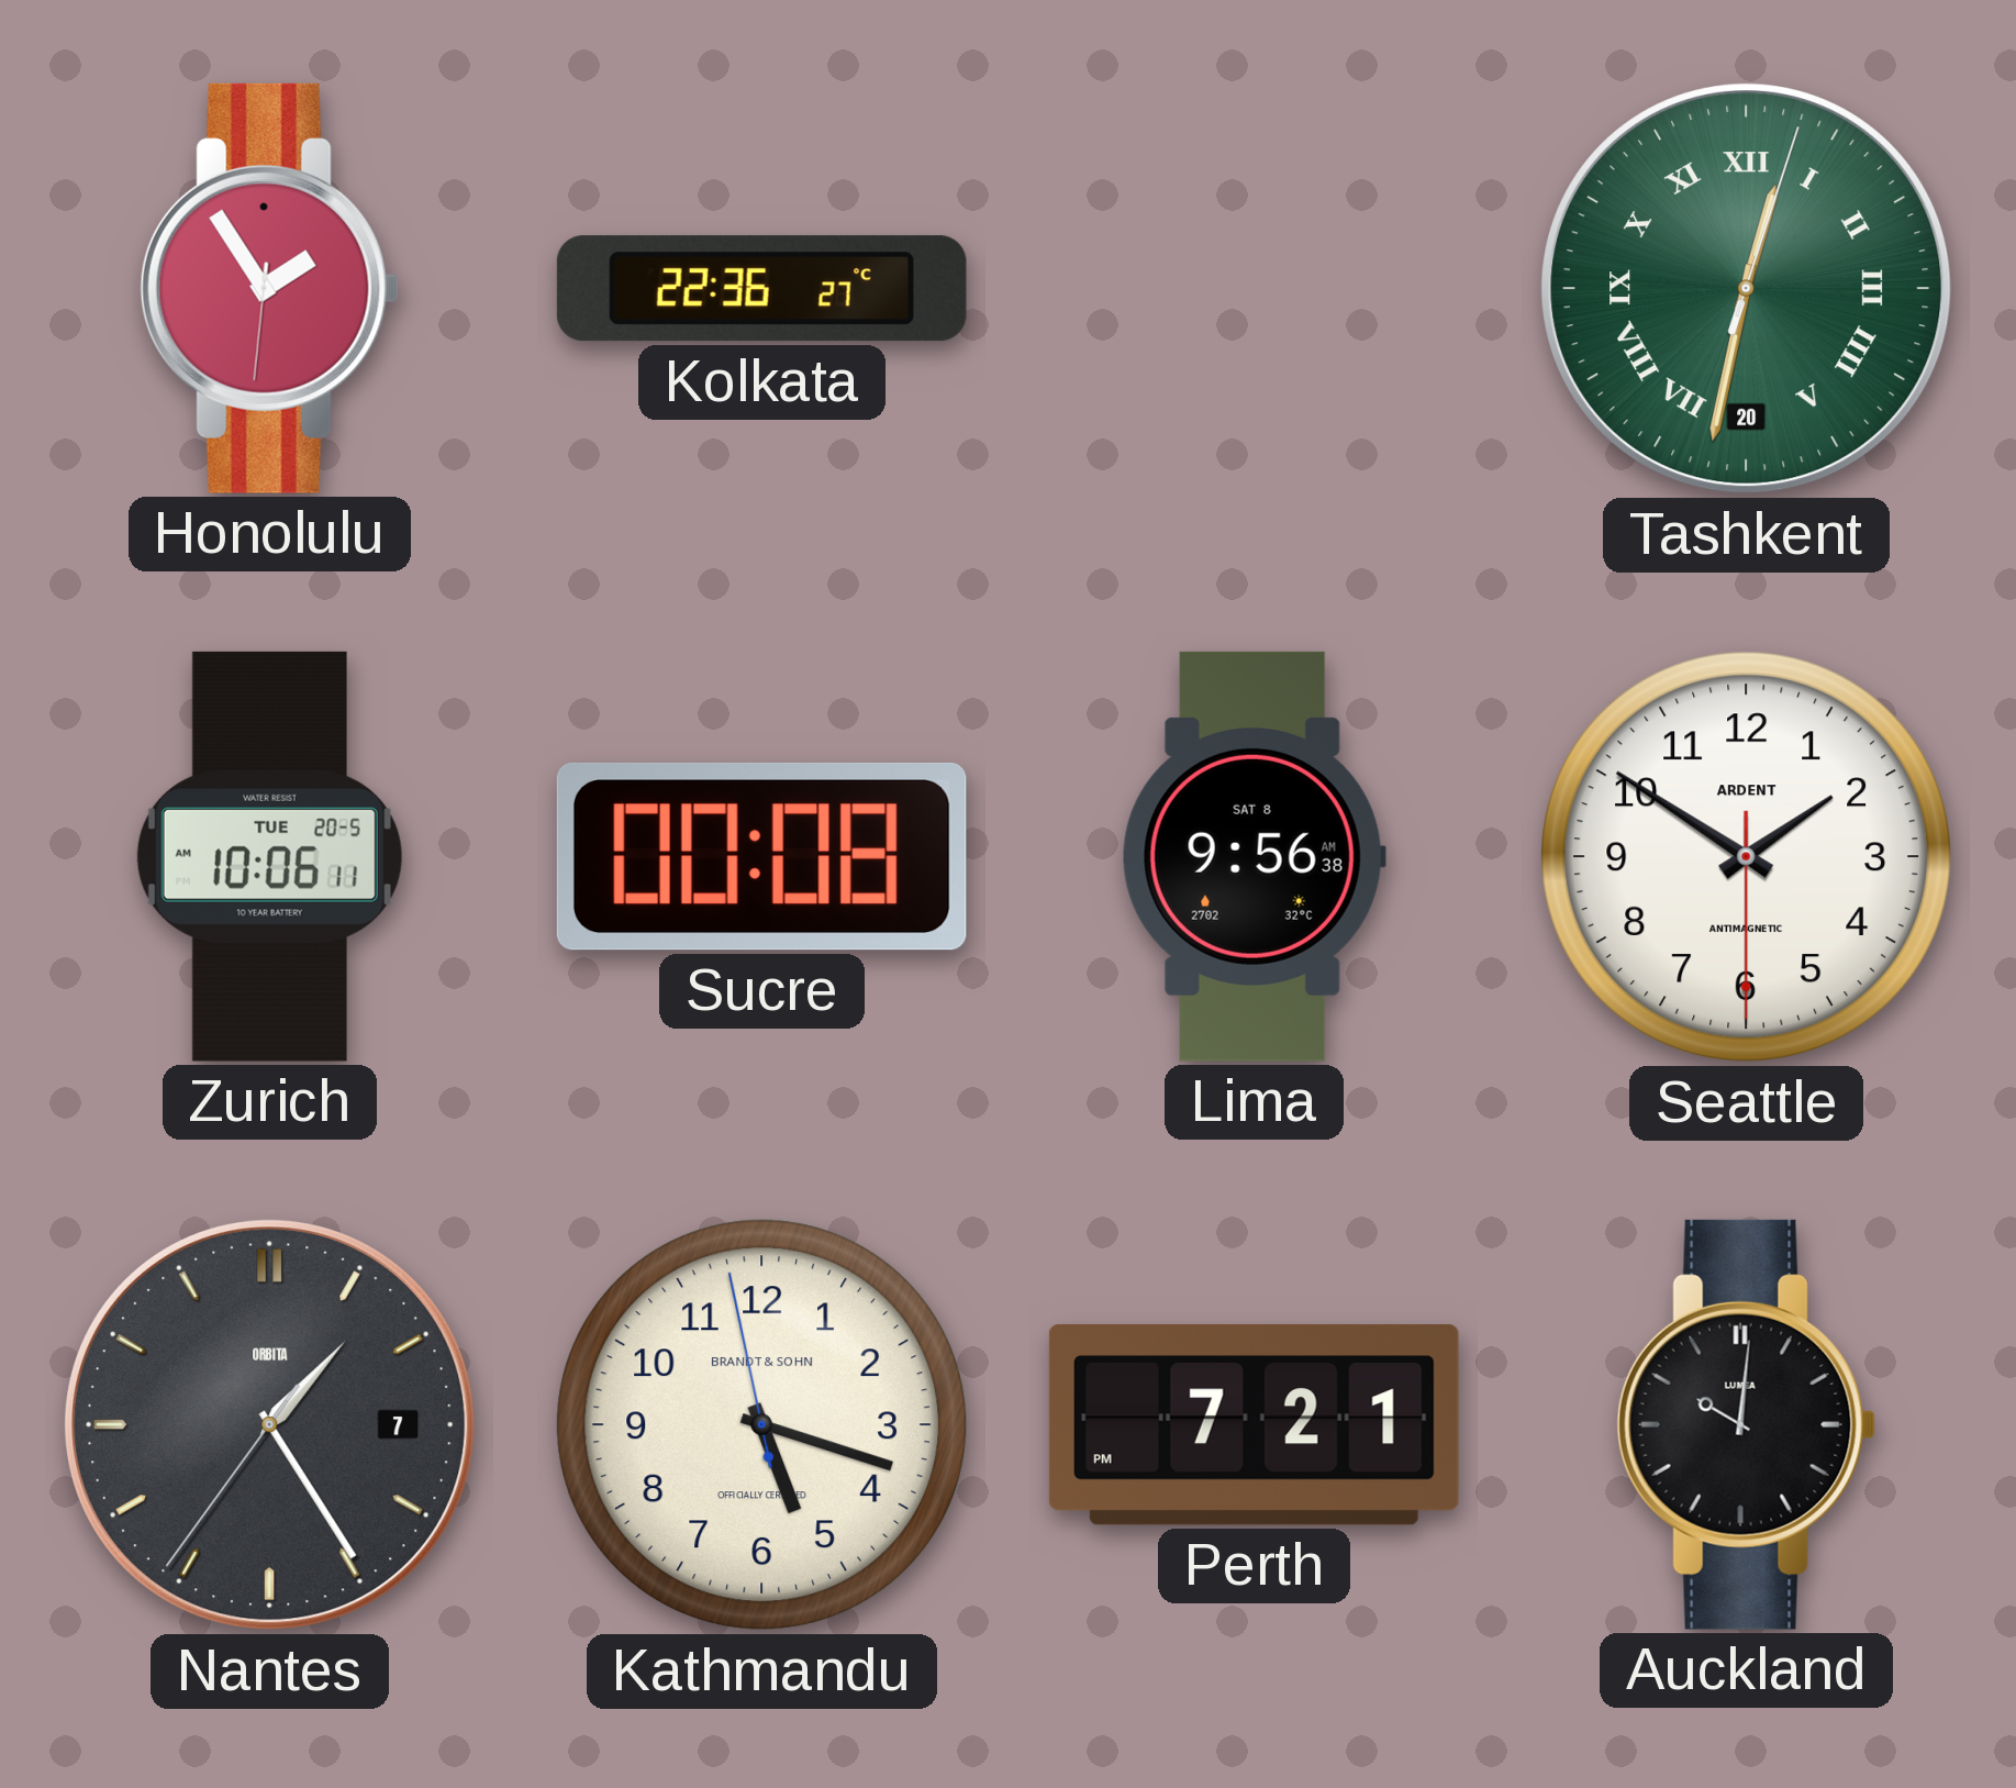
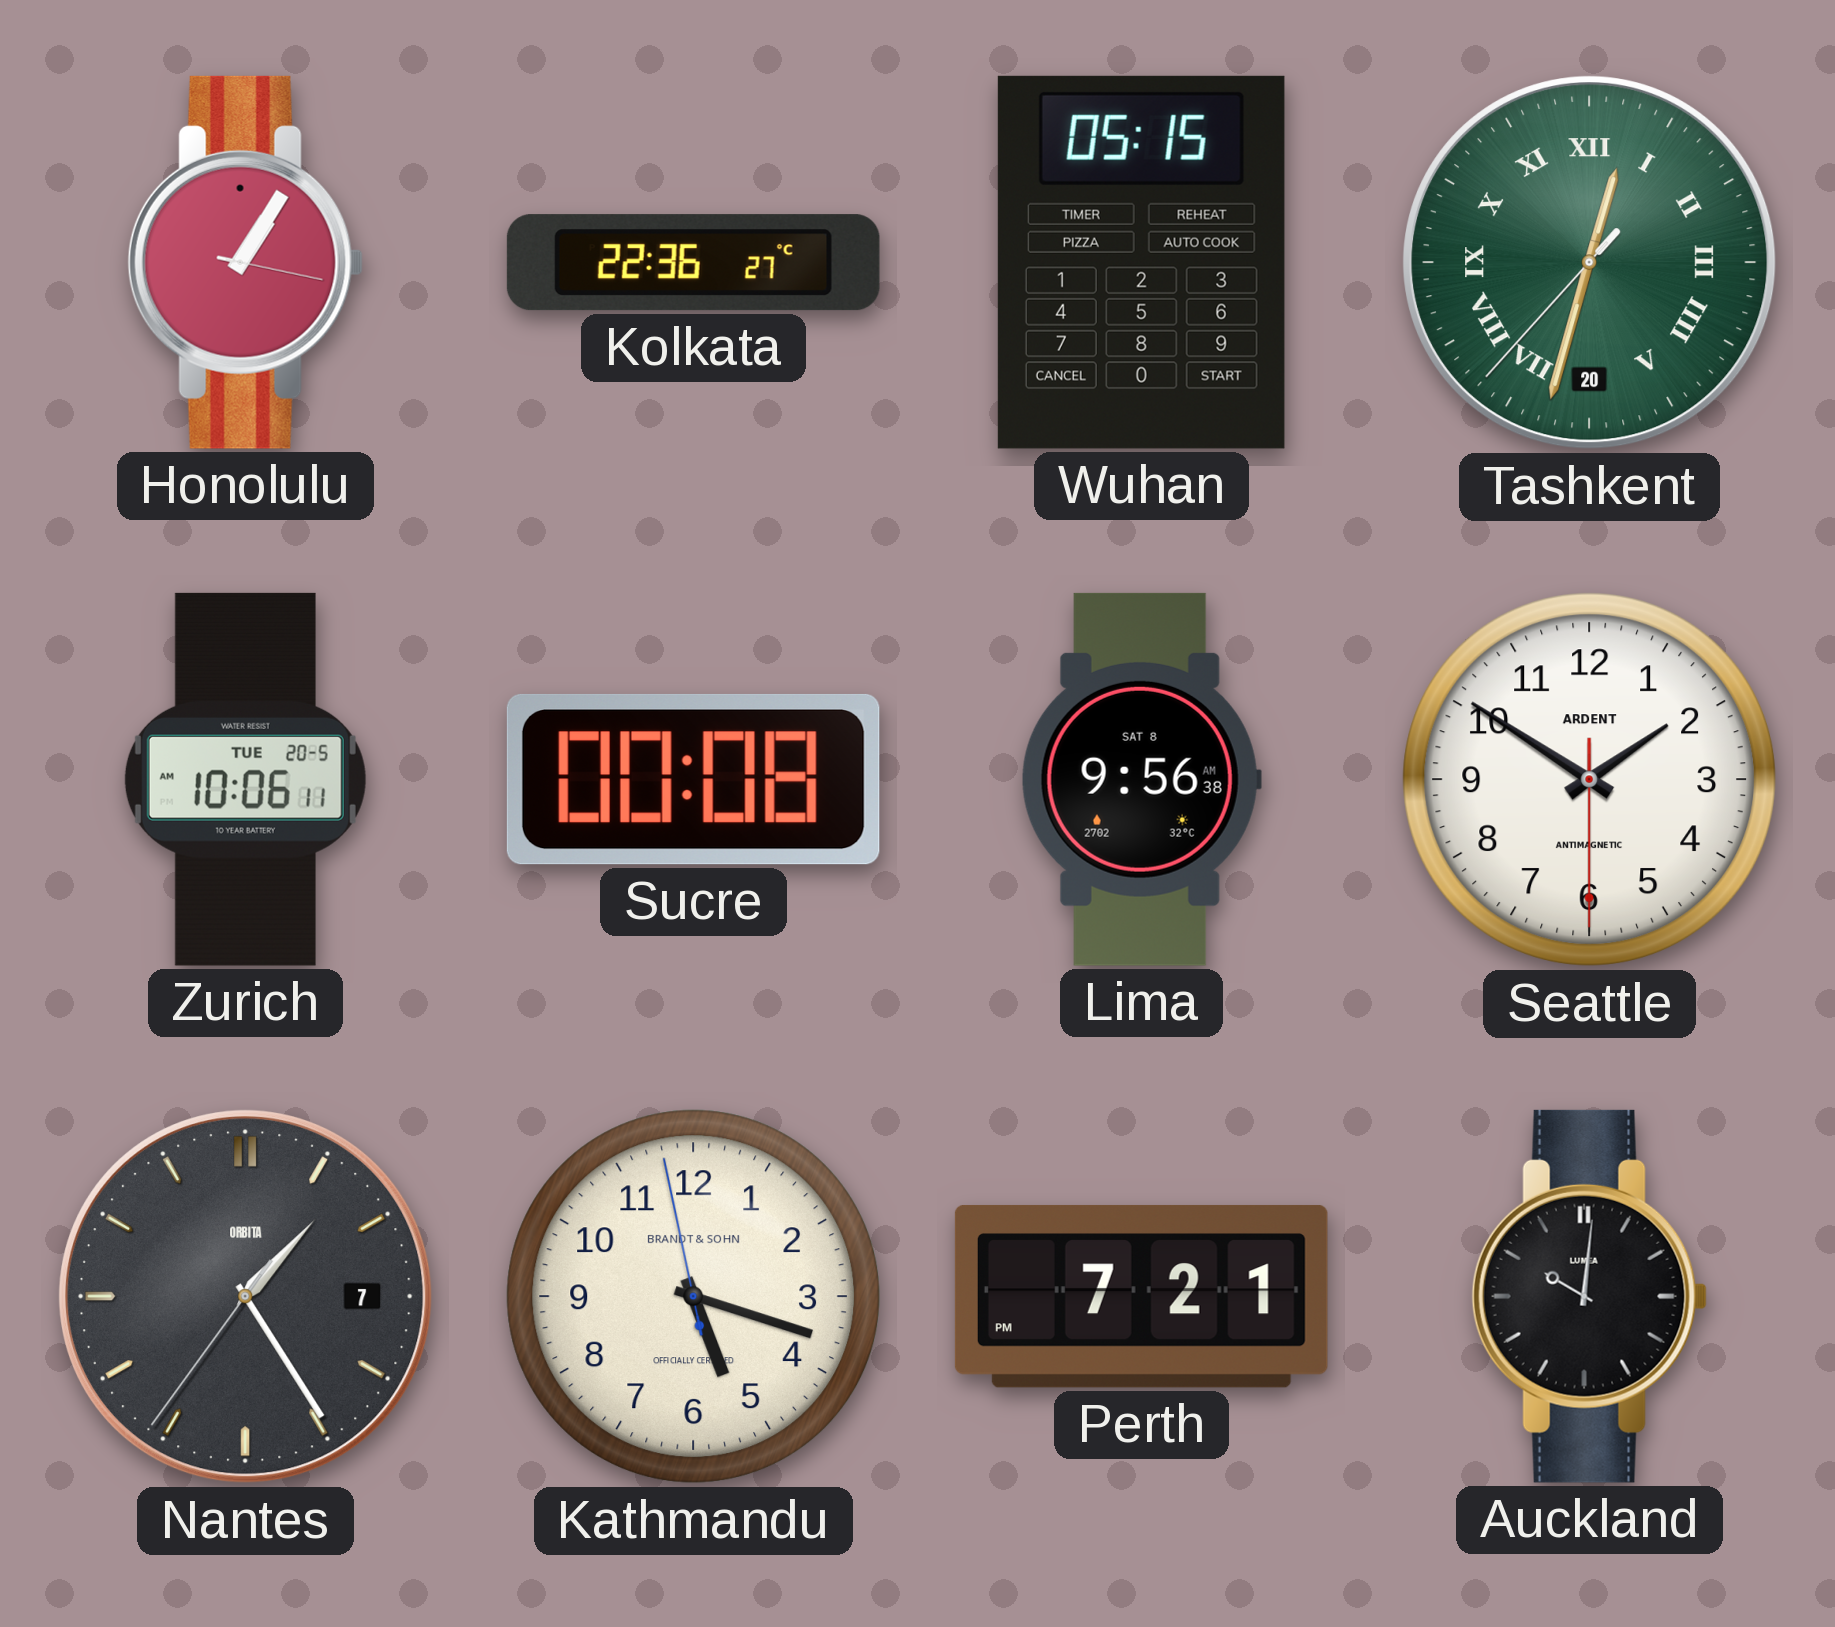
Honolulu: 1:54 -> 1:05 (245, 262)
Wuhan: none -> 05:15 (1141, 262)
Tashkent: 12:32:03 -> 12:32:37 (1590, 263)
